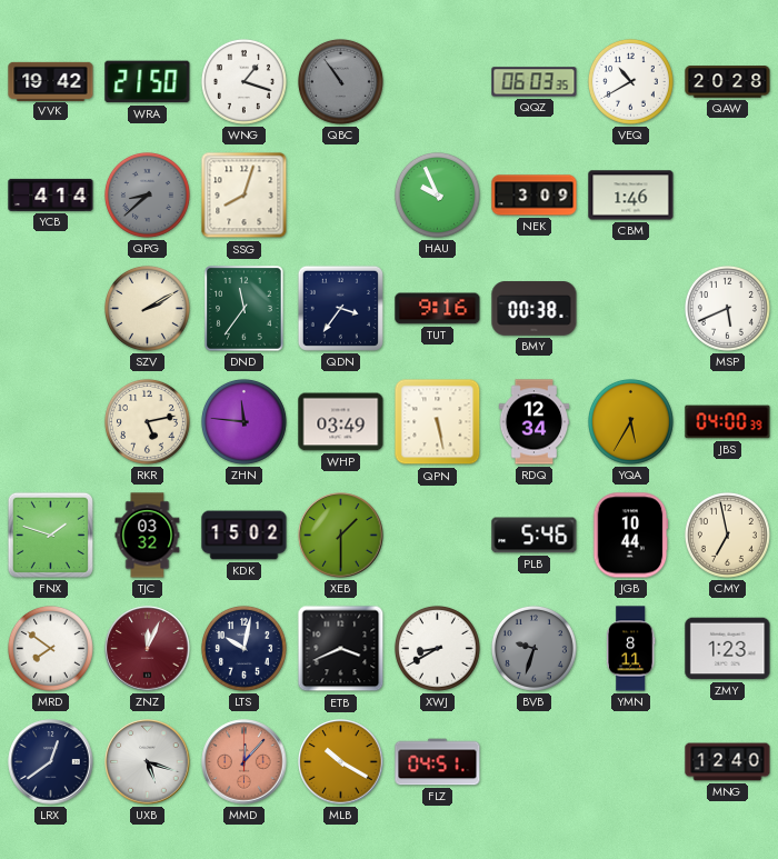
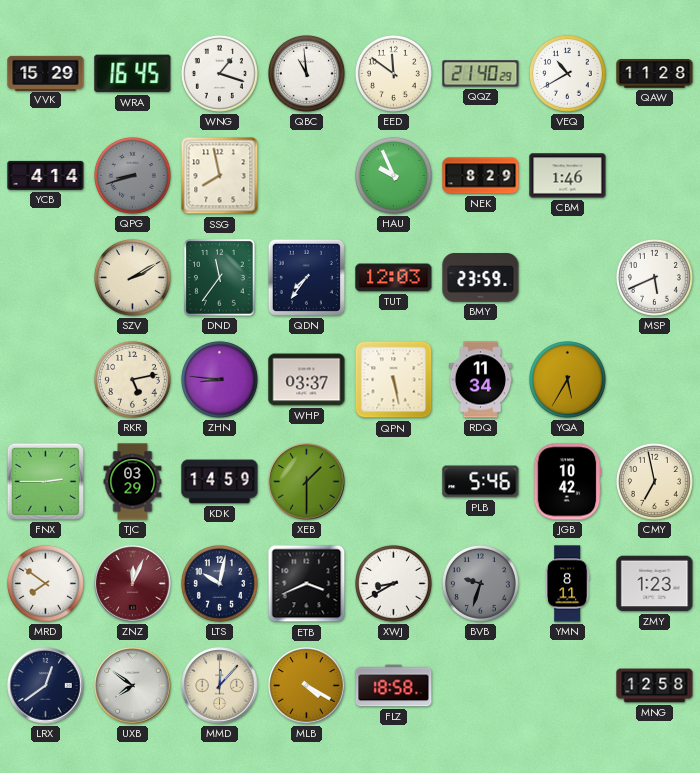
VVK: 19:42 -> 15:29 (46, 73)
WRA: 21:50 -> 16:45 (133, 74)
QBC: 10:54 -> 10:59 (306, 73)
QBC dial: grey -> white (306, 73)
EED: none -> 11:51 (393, 73)
QQZ: 06:03 -> 21:40 (481, 74)
QAW: 20:28 -> 11:28 (655, 74)
QPG: 8:38 -> 8:42 (132, 175)
SSG: 8:03 -> 7:58 (220, 176)
NEK: 3:09 -> 8:29 (481, 176)
QDN: 3:36 -> 7:36 (306, 277)
TUT: 9:16 -> 12:03 (394, 278)
BMY: 00:38 -> 23:59 (481, 278)
ZHN: 11:46 -> 8:46 (219, 379)
WHP: 03:49 -> 03:37 (307, 380)
RDQ: 12:34 -> 11:34 (481, 380)
JBS: 04:00 -> none (728, 422)
FNX: 1:48 -> 2:45 (45, 481)
TJC: 03:32 -> 03:29 (133, 482)
KDK: 15:02 -> 14:59 (220, 482)
JGB: 10:44 -> 10:42 (567, 482)
UXB: 5:18 -> 7:51 (133, 686)
MMD dial: salmon -> cream (220, 686)
MLB: 10:20 -> 4:20 (307, 686)
FLZ: 04:51 -> 18:58 (394, 686)
MNG: 12:40 -> 12:58 (655, 686)
